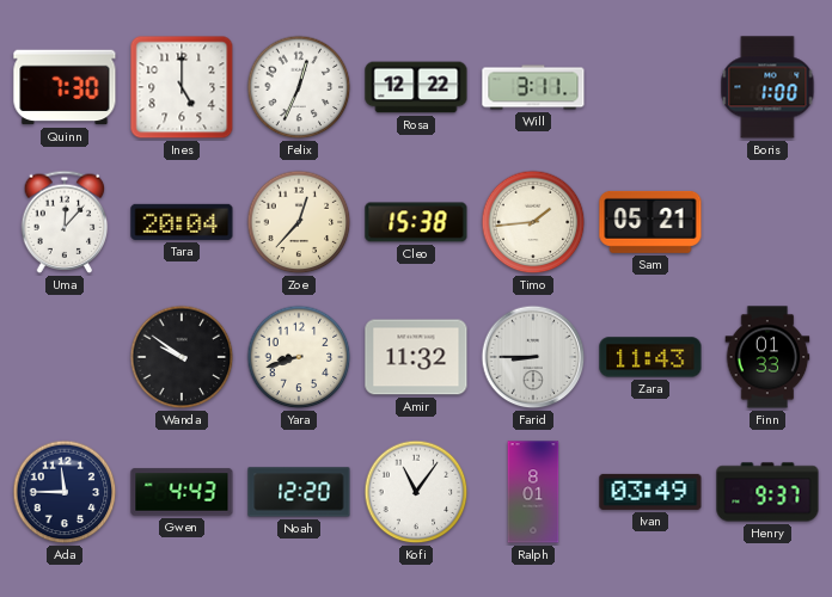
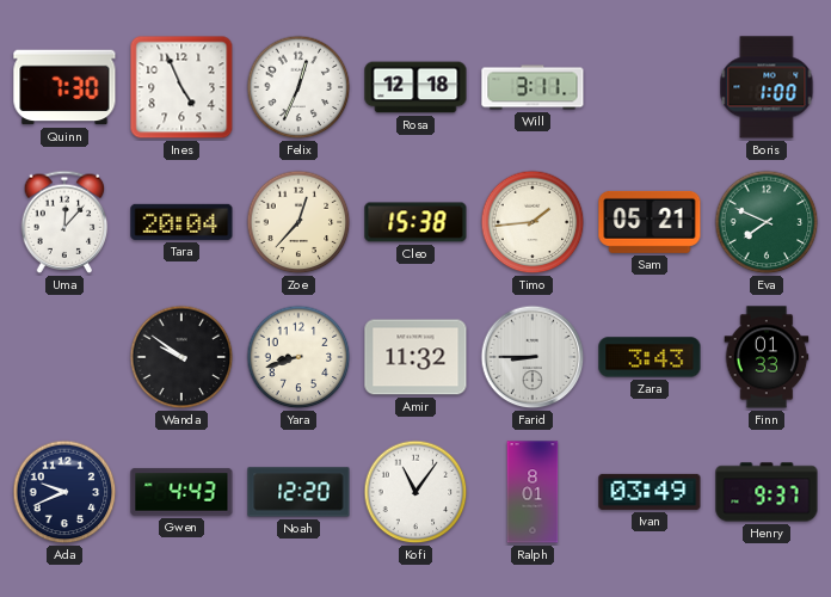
Ines: 5:00 -> 4:56 (181, 87)
Rosa: 12:22 -> 12:18 (415, 87)
Eva: none -> 7:49 (767, 222)
Zara: 11:43 -> 3:43 (650, 357)
Ada: 11:45 -> 9:41 (64, 492)
